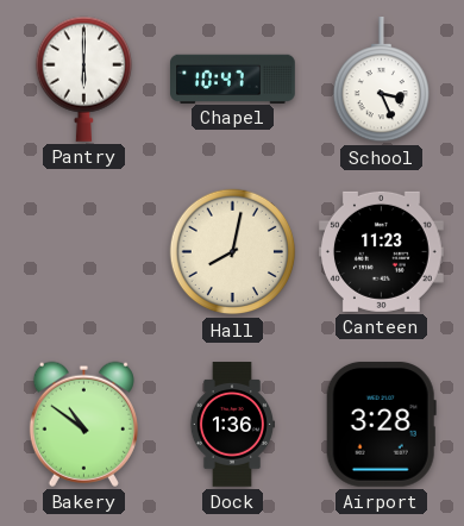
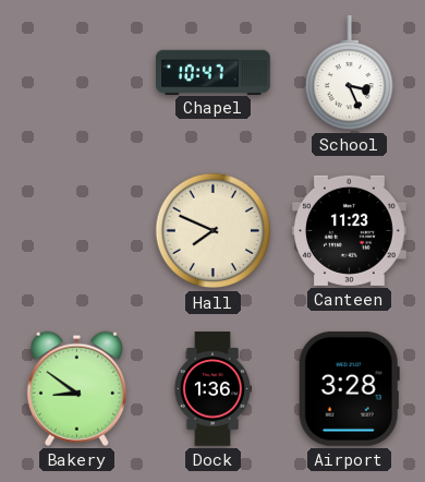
Pantry: 6:00 -> none (83, 79)
Hall: 8:02 -> 7:49 (214, 231)
Bakery: 10:51 -> 8:51 (76, 388)
